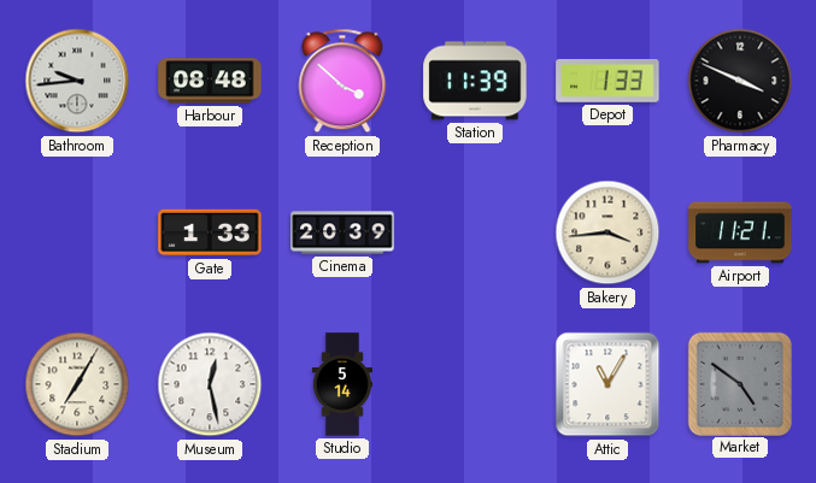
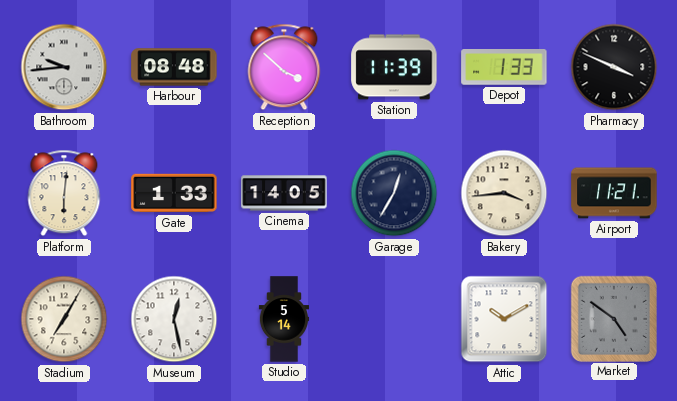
Platform: none -> 6:01 (64, 193)
Cinema: 20:39 -> 14:05 (284, 193)
Garage: none -> 12:35 (394, 193)
Attic: 11:05 -> 10:10 (504, 319)
